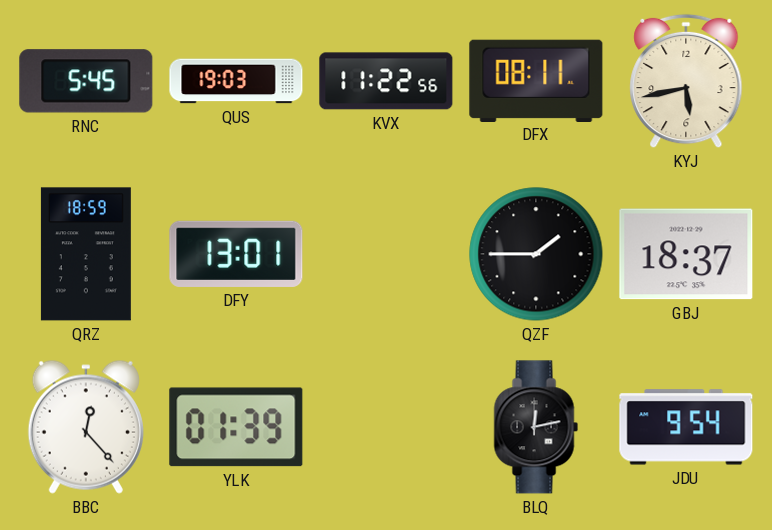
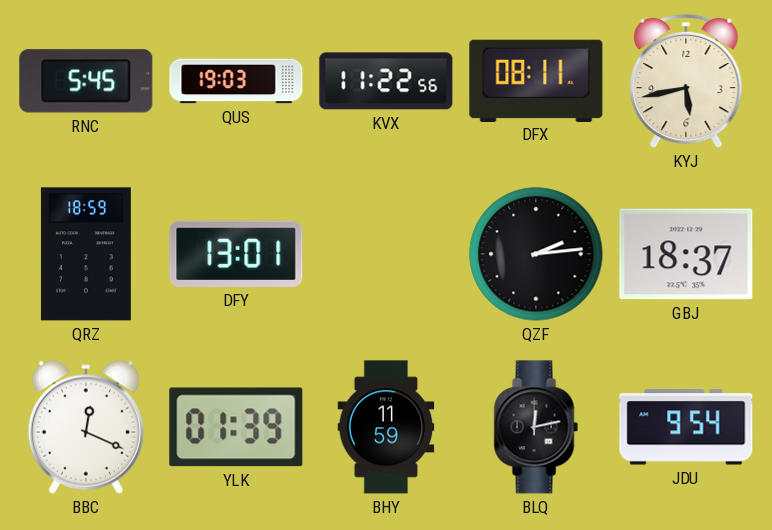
QZF: 1:45 -> 2:14 (536, 254)
BBC: 12:23 -> 12:19 (86, 427)
BHY: none -> 11:59 (386, 427)
